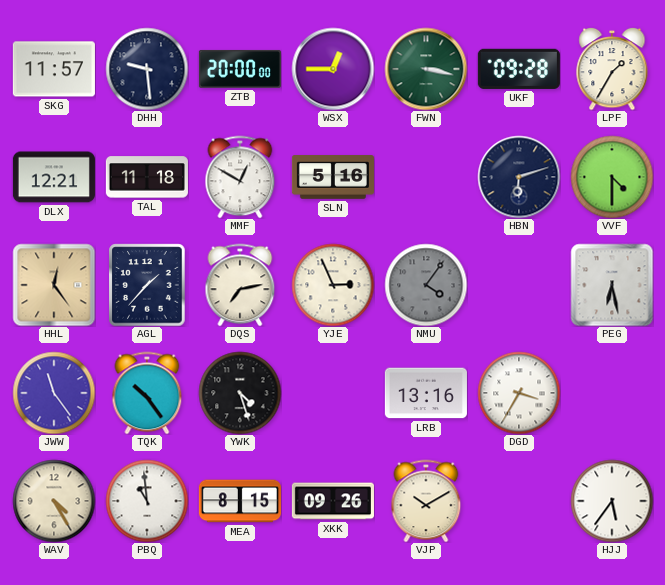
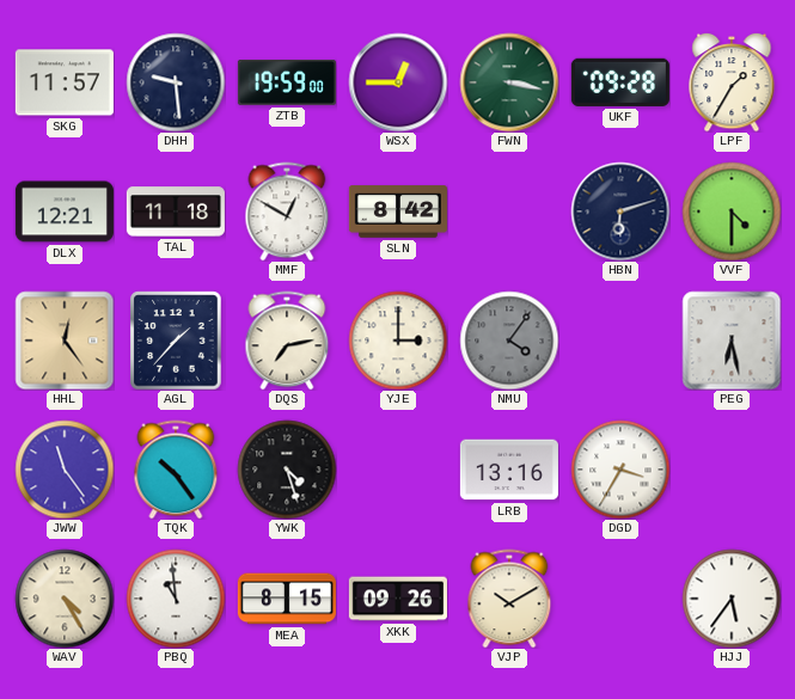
ZTB: 20:00 -> 19:59 (287, 82)
SLN: 5:16 -> 8:42 (398, 211)
YJE: 2:56 -> 3:00 (398, 341)
